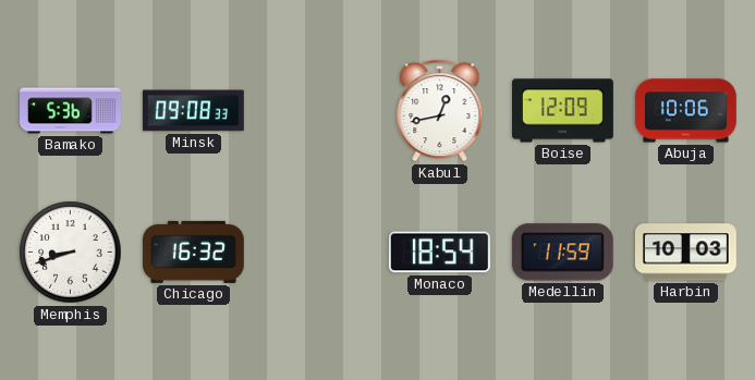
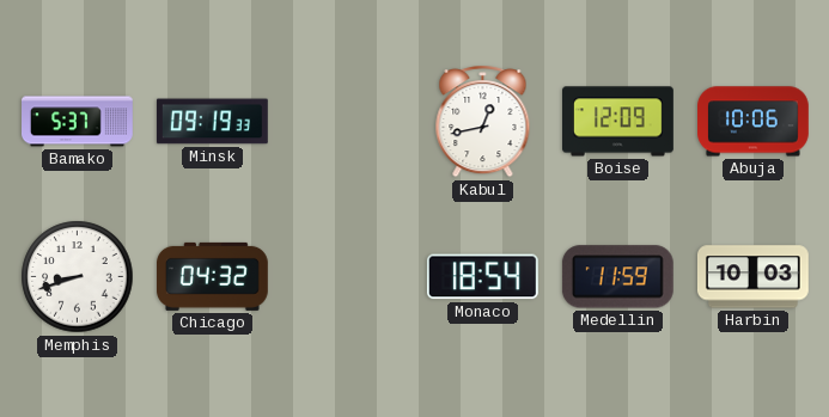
Bamako: 5:36 -> 5:37 (78, 122)
Minsk: 09:08 -> 09:19 (212, 122)
Chicago: 16:32 -> 04:32 (213, 276)
